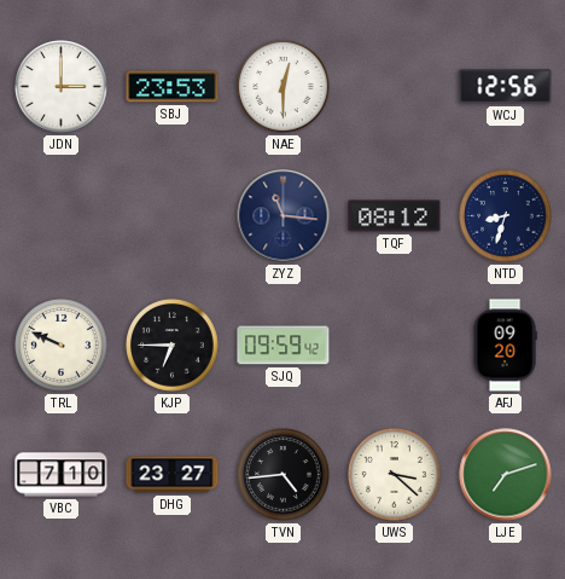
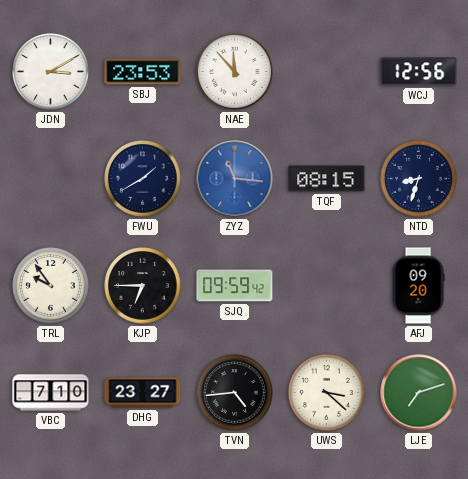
JDN: 3:00 -> 3:10 (51, 72)
NAE: 12:30 -> 11:53 (235, 72)
FWU: none -> 1:40 (143, 179)
ZYZ dial: navy -> blue (235, 179)
TQF: 08:12 -> 08:15 (327, 179)
TRL: 9:49 -> 9:54 (51, 286)
